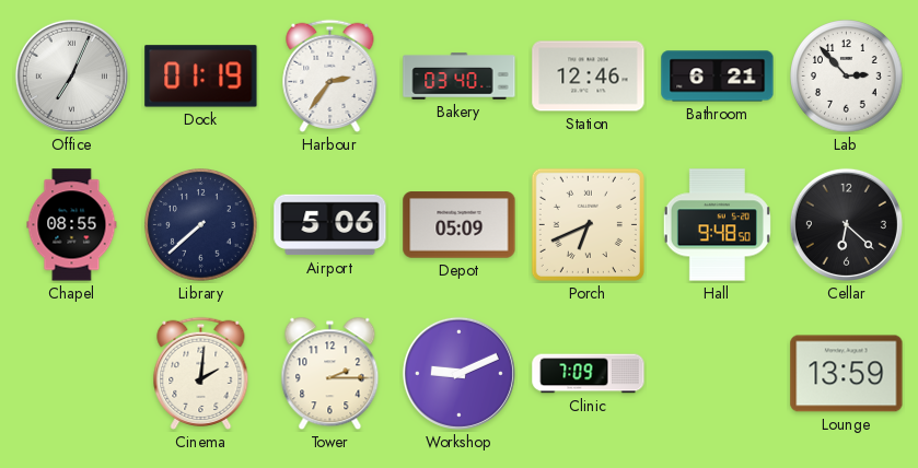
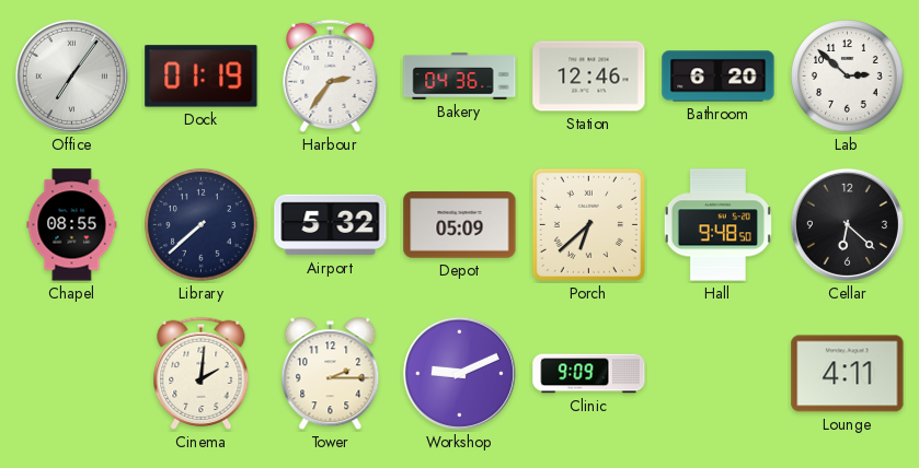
Office: 7:04 -> 7:06 (71, 75)
Bakery: 03:40 -> 04:36 (460, 77)
Bathroom: 6:21 -> 6:20 (719, 77)
Lab: 2:53 -> 2:52 (848, 77)
Airport: 5:06 -> 5:32 (331, 225)
Porch: 6:41 -> 6:38 (588, 224)
Clinic: 7:09 -> 9:09 (589, 374)
Lounge: 13:59 -> 4:11 (848, 374)
